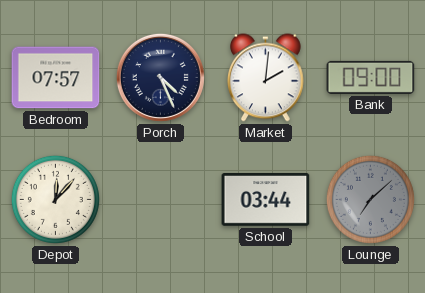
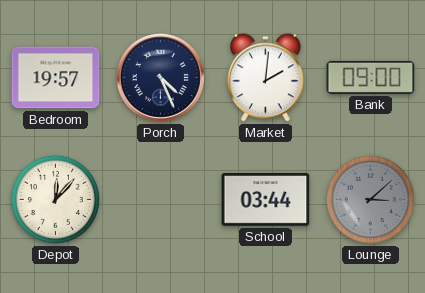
Bedroom: 07:57 -> 19:57 (56, 78)
Lounge: 7:08 -> 3:08 (370, 199)
